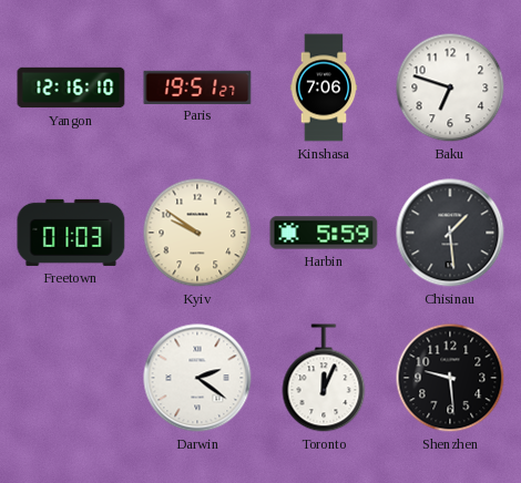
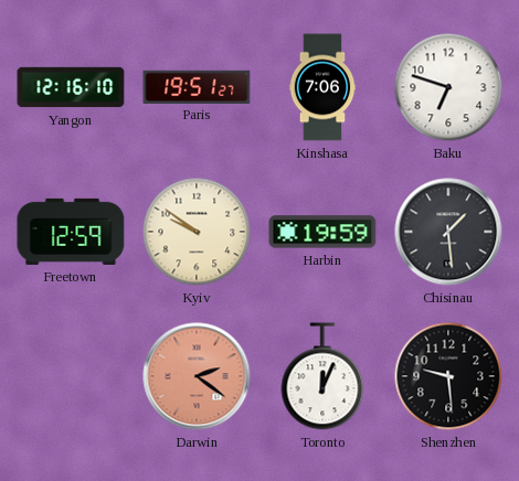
Freetown: 01:03 -> 12:59 (71, 232)
Harbin: 5:59 -> 19:59 (322, 232)
Darwin dial: white -> salmon (197, 376)
